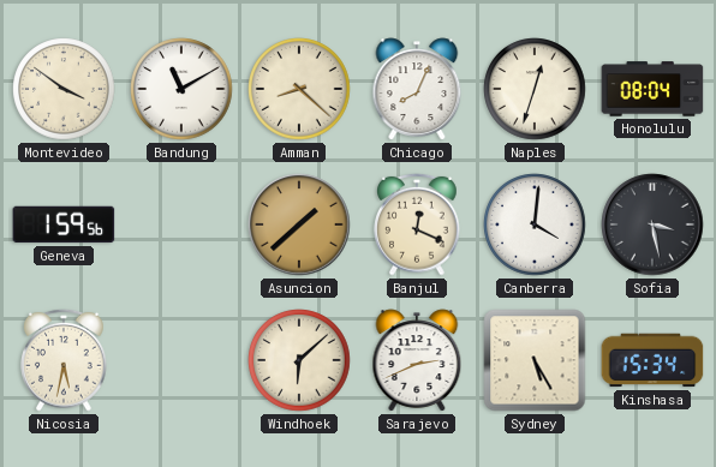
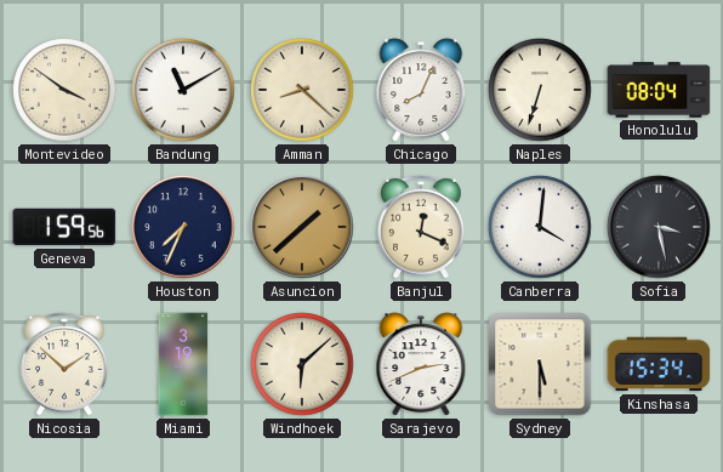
Naples: 12:33 -> 6:33 (540, 90)
Houston: none -> 7:34 (183, 227)
Nicosia: 5:32 -> 1:52 (64, 364)
Miami: none -> 3:19 (183, 364)
Sydney: 5:25 -> 5:30 (540, 364)
